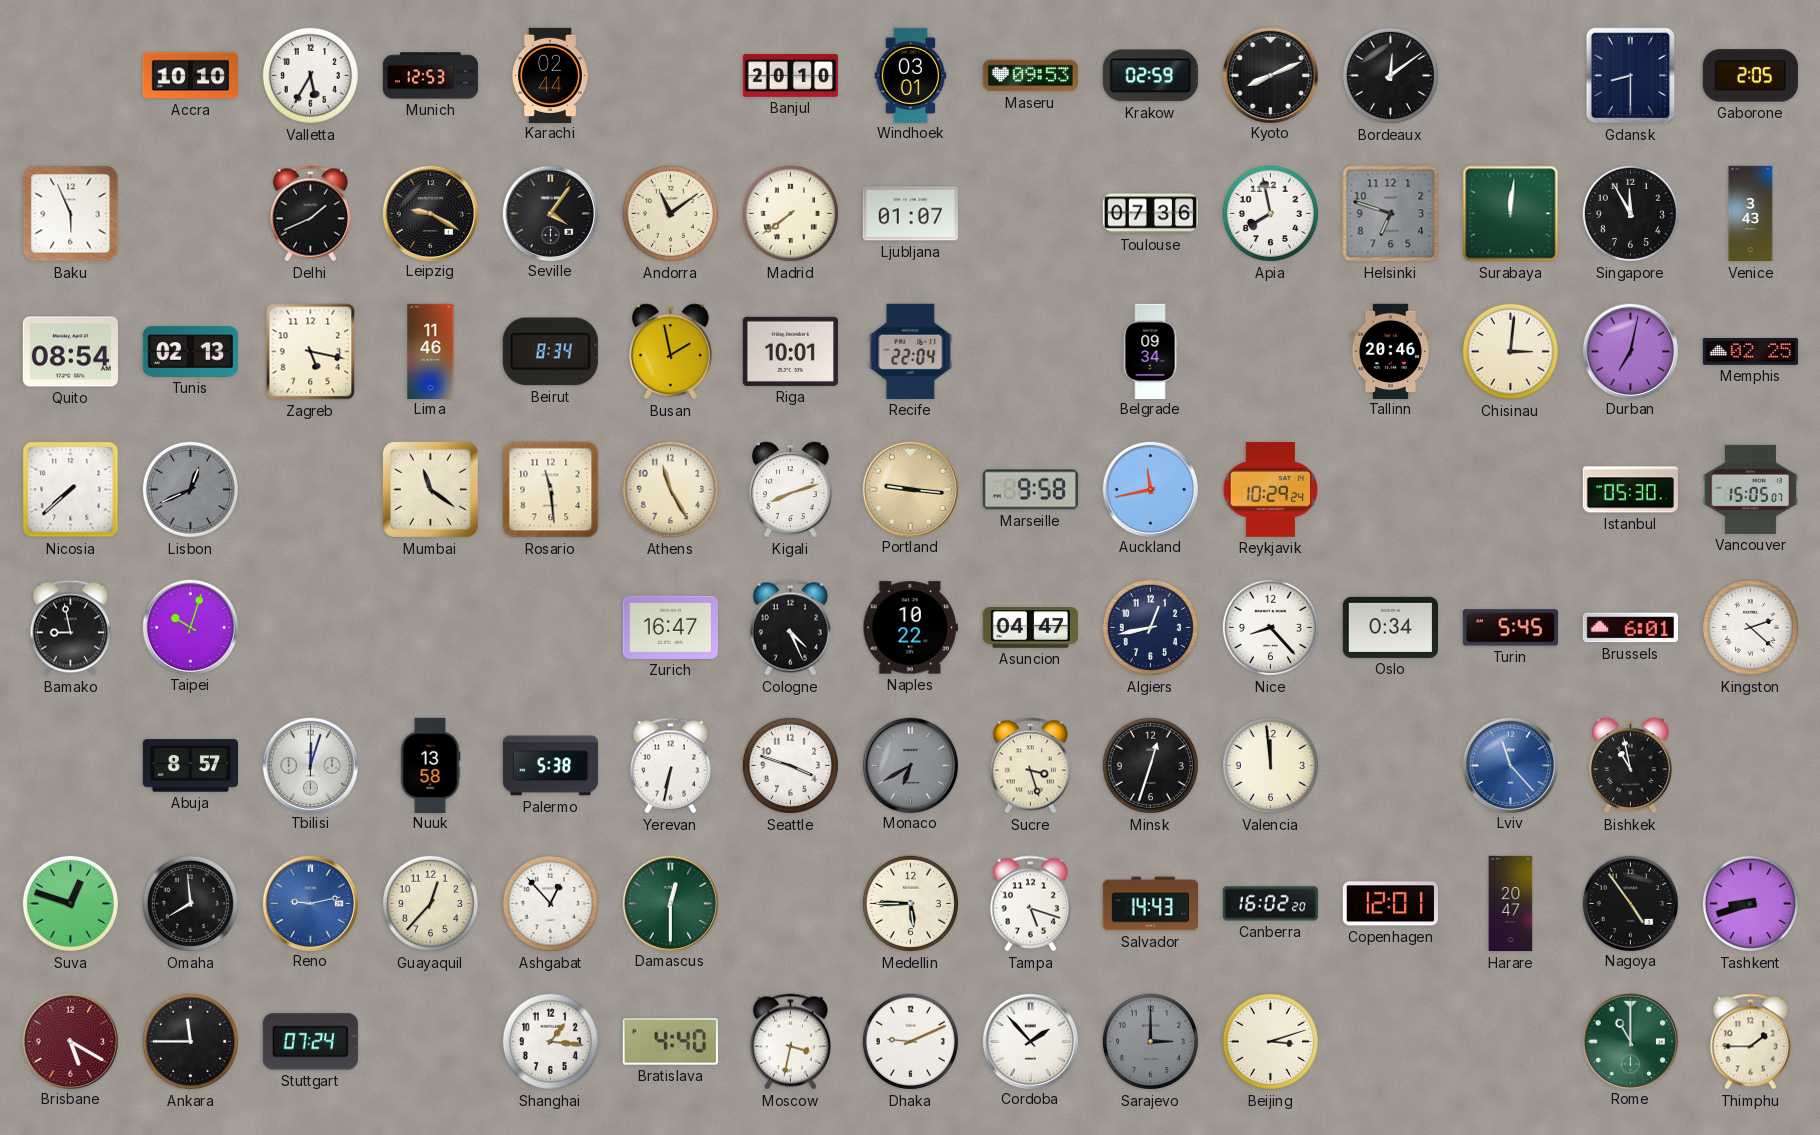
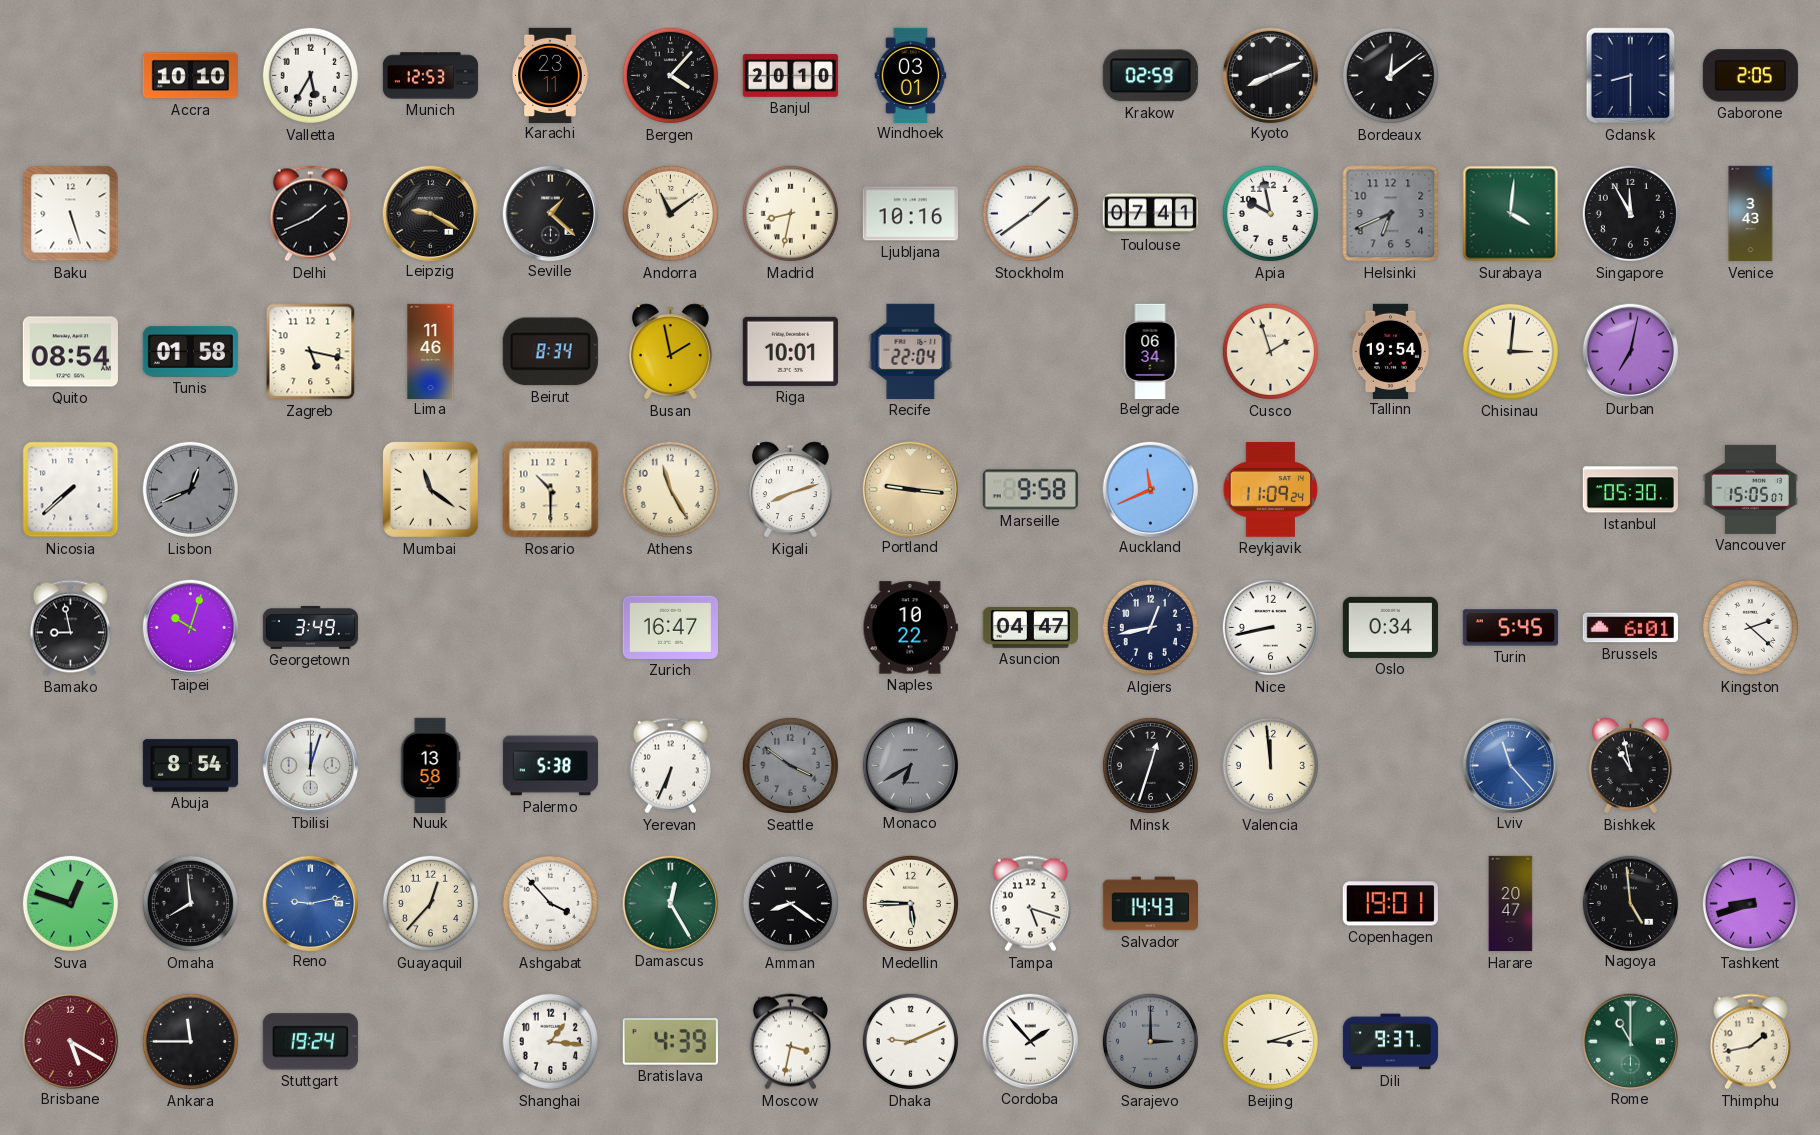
Karachi: 02:44 -> 23:11 (550, 75)
Bergen: none -> 4:07 (670, 75)
Maseru: 09:53 -> none (1030, 76)
Baku: 5:56 -> 5:27 (71, 214)
Seville: 4:06 -> 1:22 (550, 213)
Madrid: 7:39 -> 8:32 (790, 213)
Ljubljana: 01:07 -> 10:16 (910, 214)
Stockholm: none -> 1:39 (1030, 213)
Toulouse: 07:36 -> 07:41 (1150, 214)
Apia: 7:58 -> 9:58 (1270, 213)
Helsinki: 6:48 -> 6:41 (1391, 214)
Surabaya: 12:01 -> 4:01 (1511, 214)
Tunis: 02:13 -> 01:58 (190, 352)
Belgrade: 09:34 -> 06:34 (1150, 351)
Cusco: none -> 1:57 (1270, 351)
Tallinn: 20:46 -> 19:54 (1390, 351)
Memphis: 02:25 -> none (1750, 351)
Rosario: 11:29 -> 10:30 (551, 490)
Auckland: 11:43 -> 11:41 (1150, 489)
Reykjavik: 10:29 -> 11:09 (1271, 490)
Georgetown: none -> 3:49 (310, 627)
Cologne: 4:26 -> none (790, 628)
Nice: 8:23 -> 8:43 (1270, 627)
Abuja: 8:57 -> 8:54 (190, 766)
Yerevan: 6:32 -> 6:34 (670, 766)
Seattle: 3:48 -> 3:51 (790, 765)
Seattle dial: white -> grey (790, 765)
Sucre: 3:27 -> none (1030, 766)
Ashgabat: 12:53 -> 3:53 (550, 903)
Damascus: 12:30 -> 12:25 (670, 903)
Amman: none -> 8:21 (790, 903)
Canberra: 16:02 -> none (1270, 904)
Copenhagen: 12:01 -> 19:01 (1390, 904)
Nagoya: 4:54 -> 4:59 (1630, 903)
Stuttgart: 07:24 -> 19:24 (310, 1042)
Bratislava: 4:40 -> 4:39 (670, 1042)
Dili: none -> 9:37 (1391, 1042)
Thimphu: 1:45 -> 1:43 (1750, 1042)
